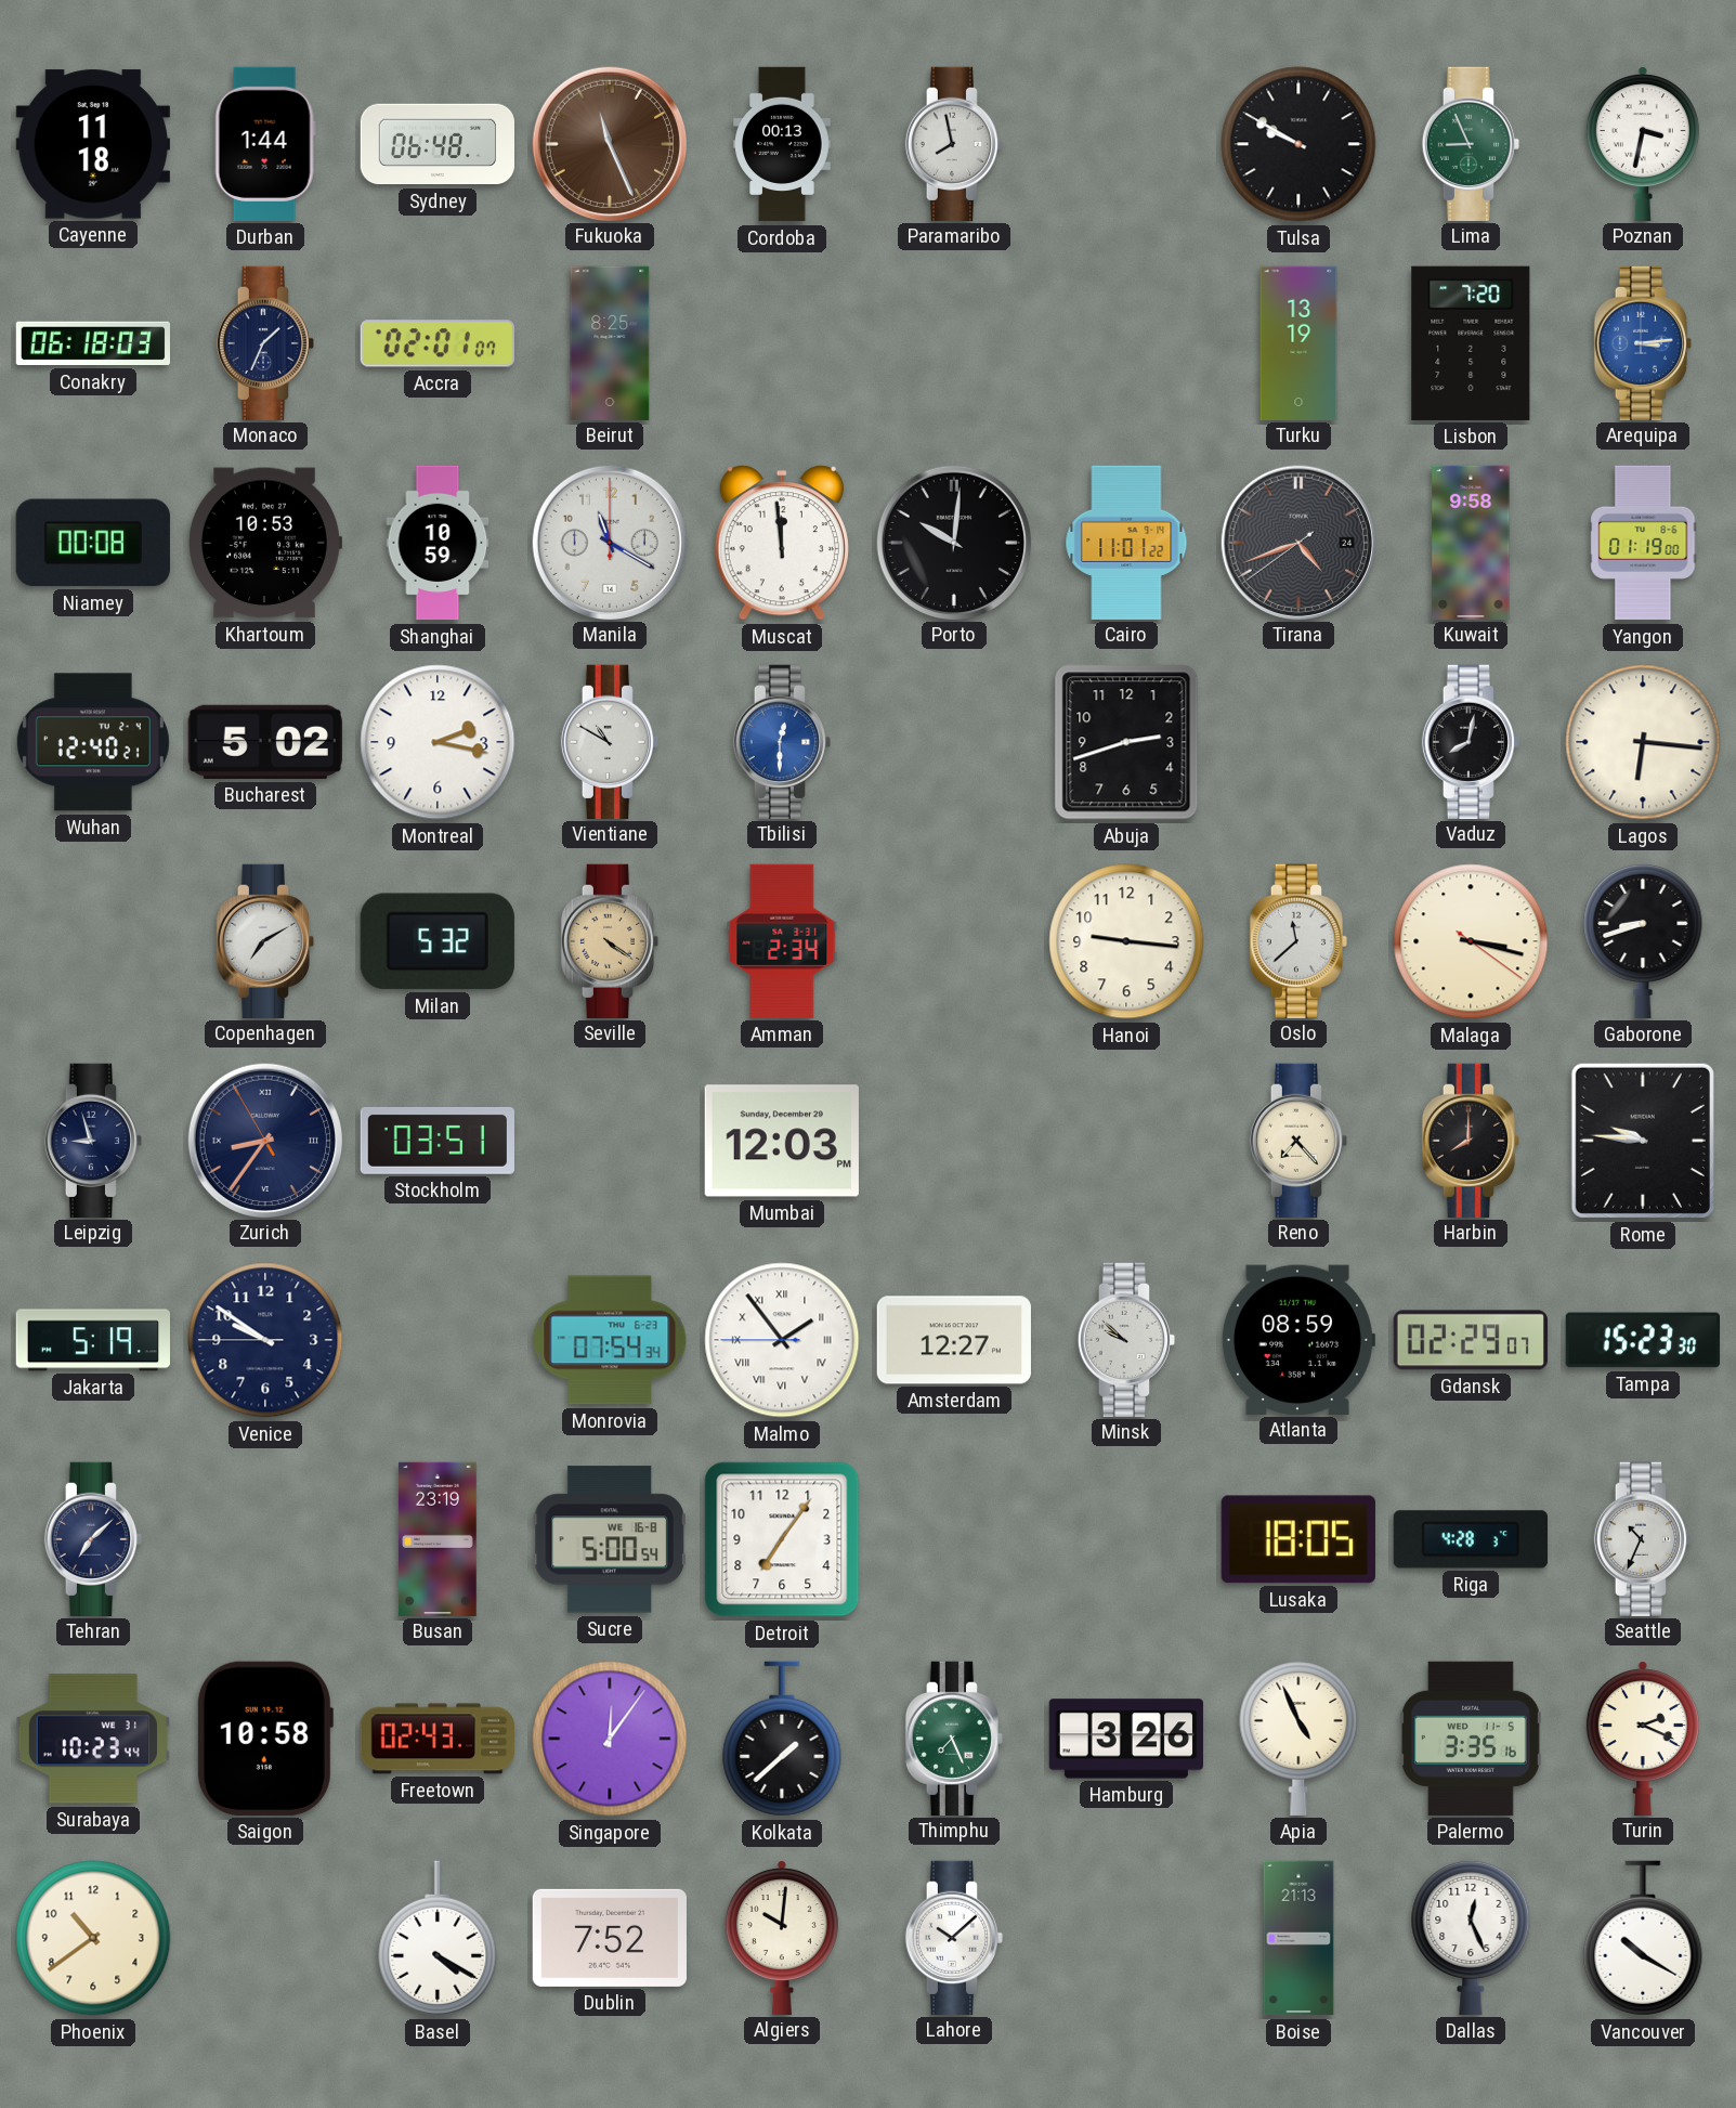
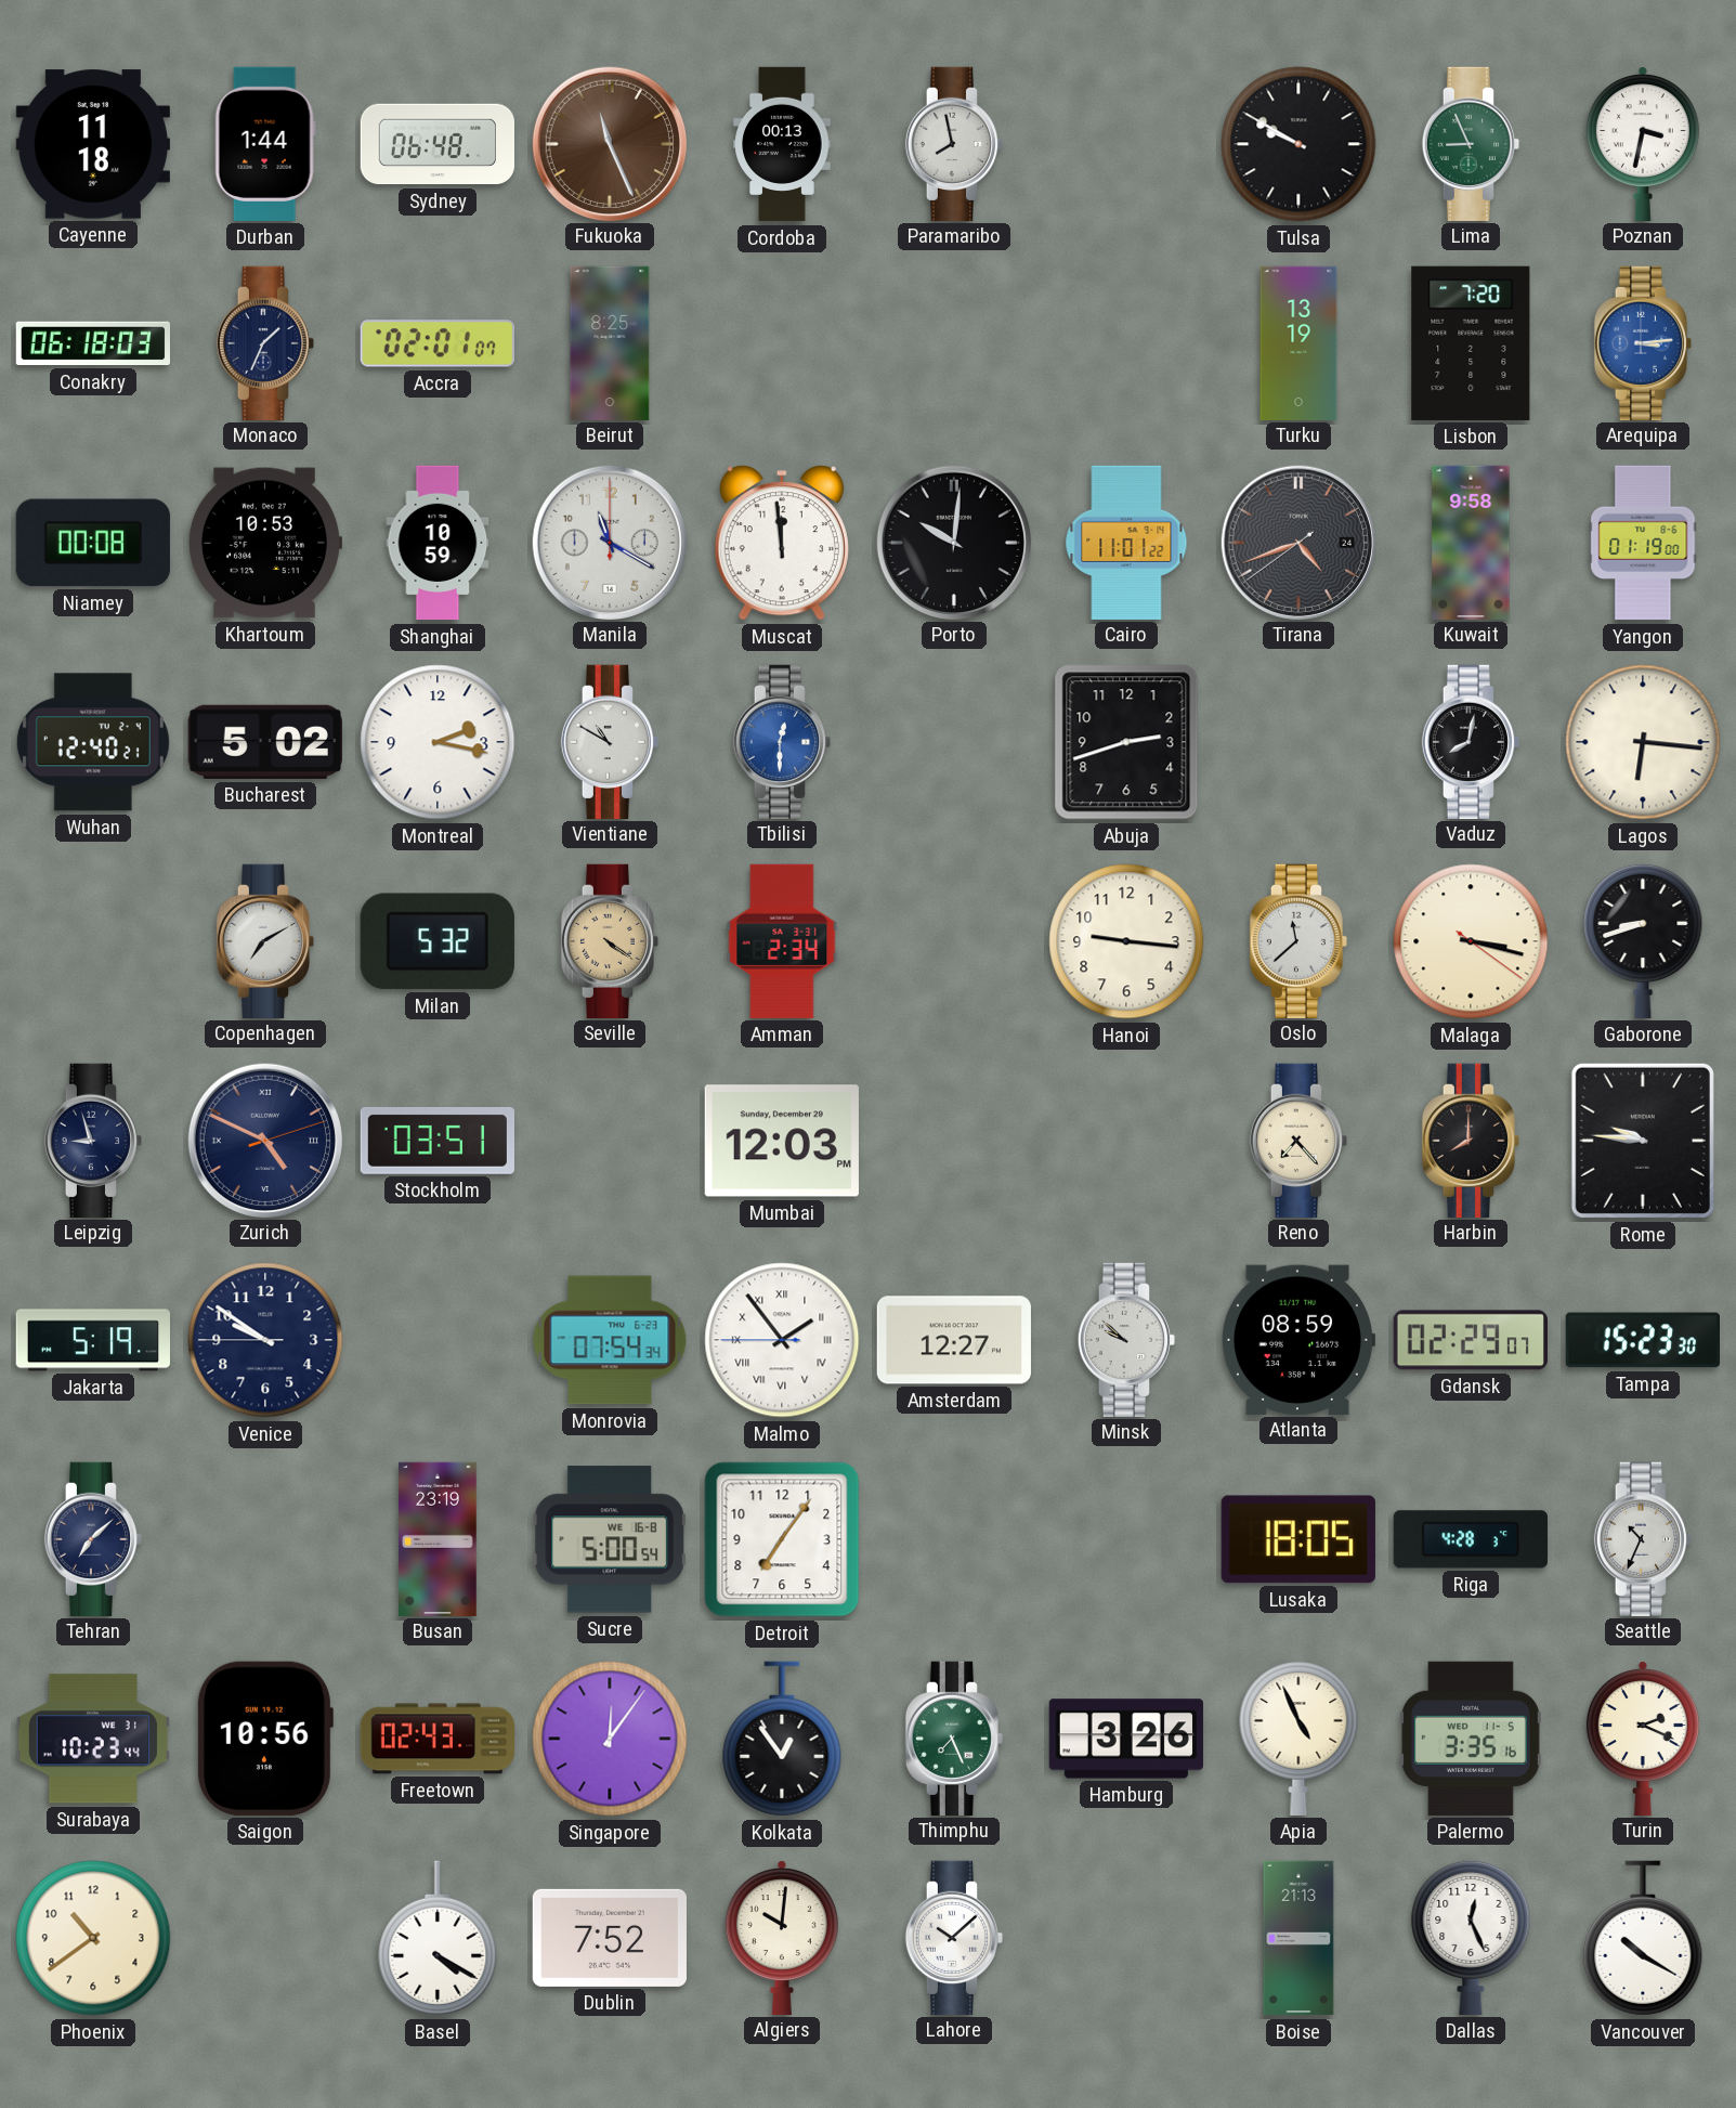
Zurich: 8:35 -> 4:49 (264, 1140)
Saigon: 10:58 -> 10:56 (264, 1739)
Kolkata: 1:38 -> 12:54 (782, 1739)
